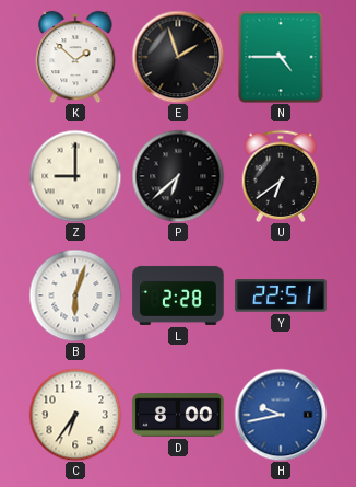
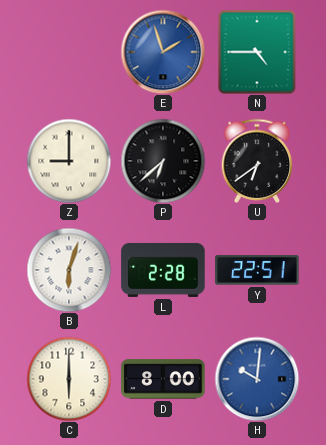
K: 1:52 -> none (75, 57)
E dial: black -> blue (163, 52)
C: 6:36 -> 6:00 (69, 379)
H: 9:43 -> 10:01 (257, 379)
